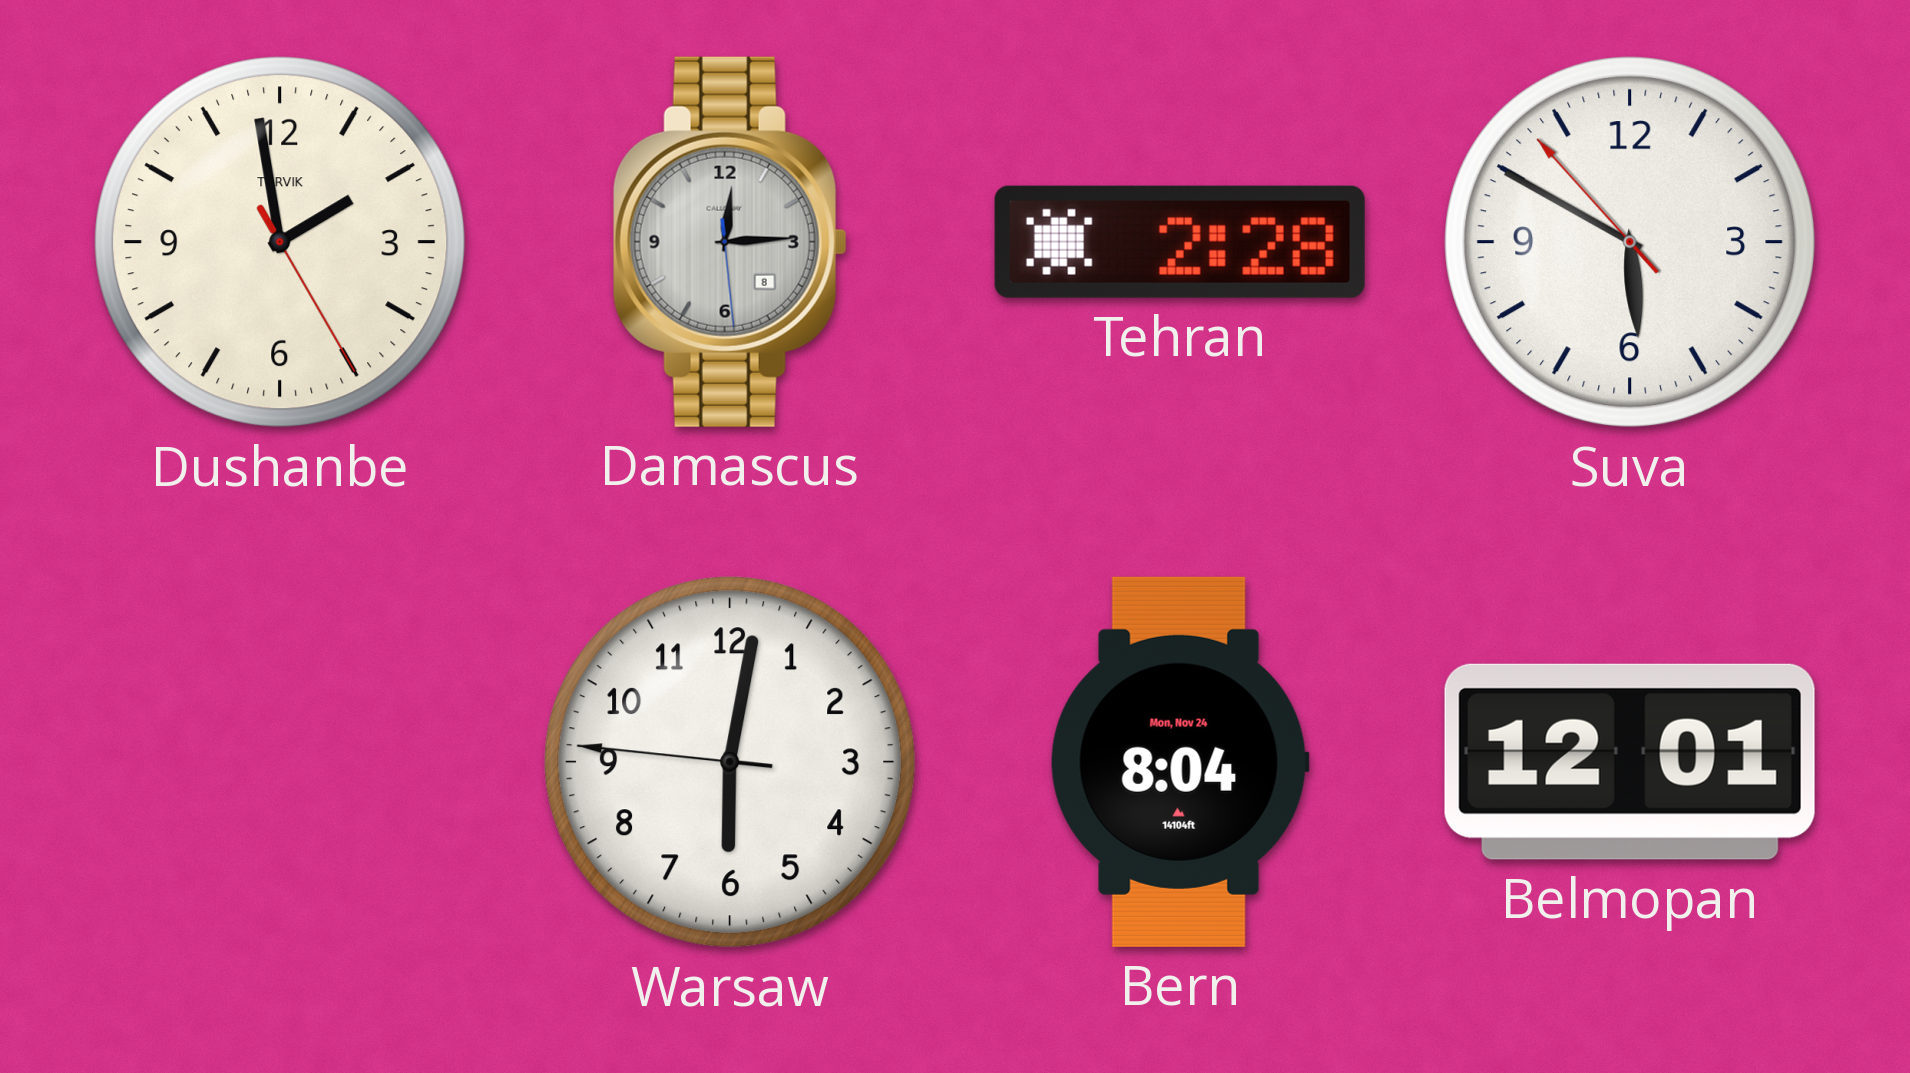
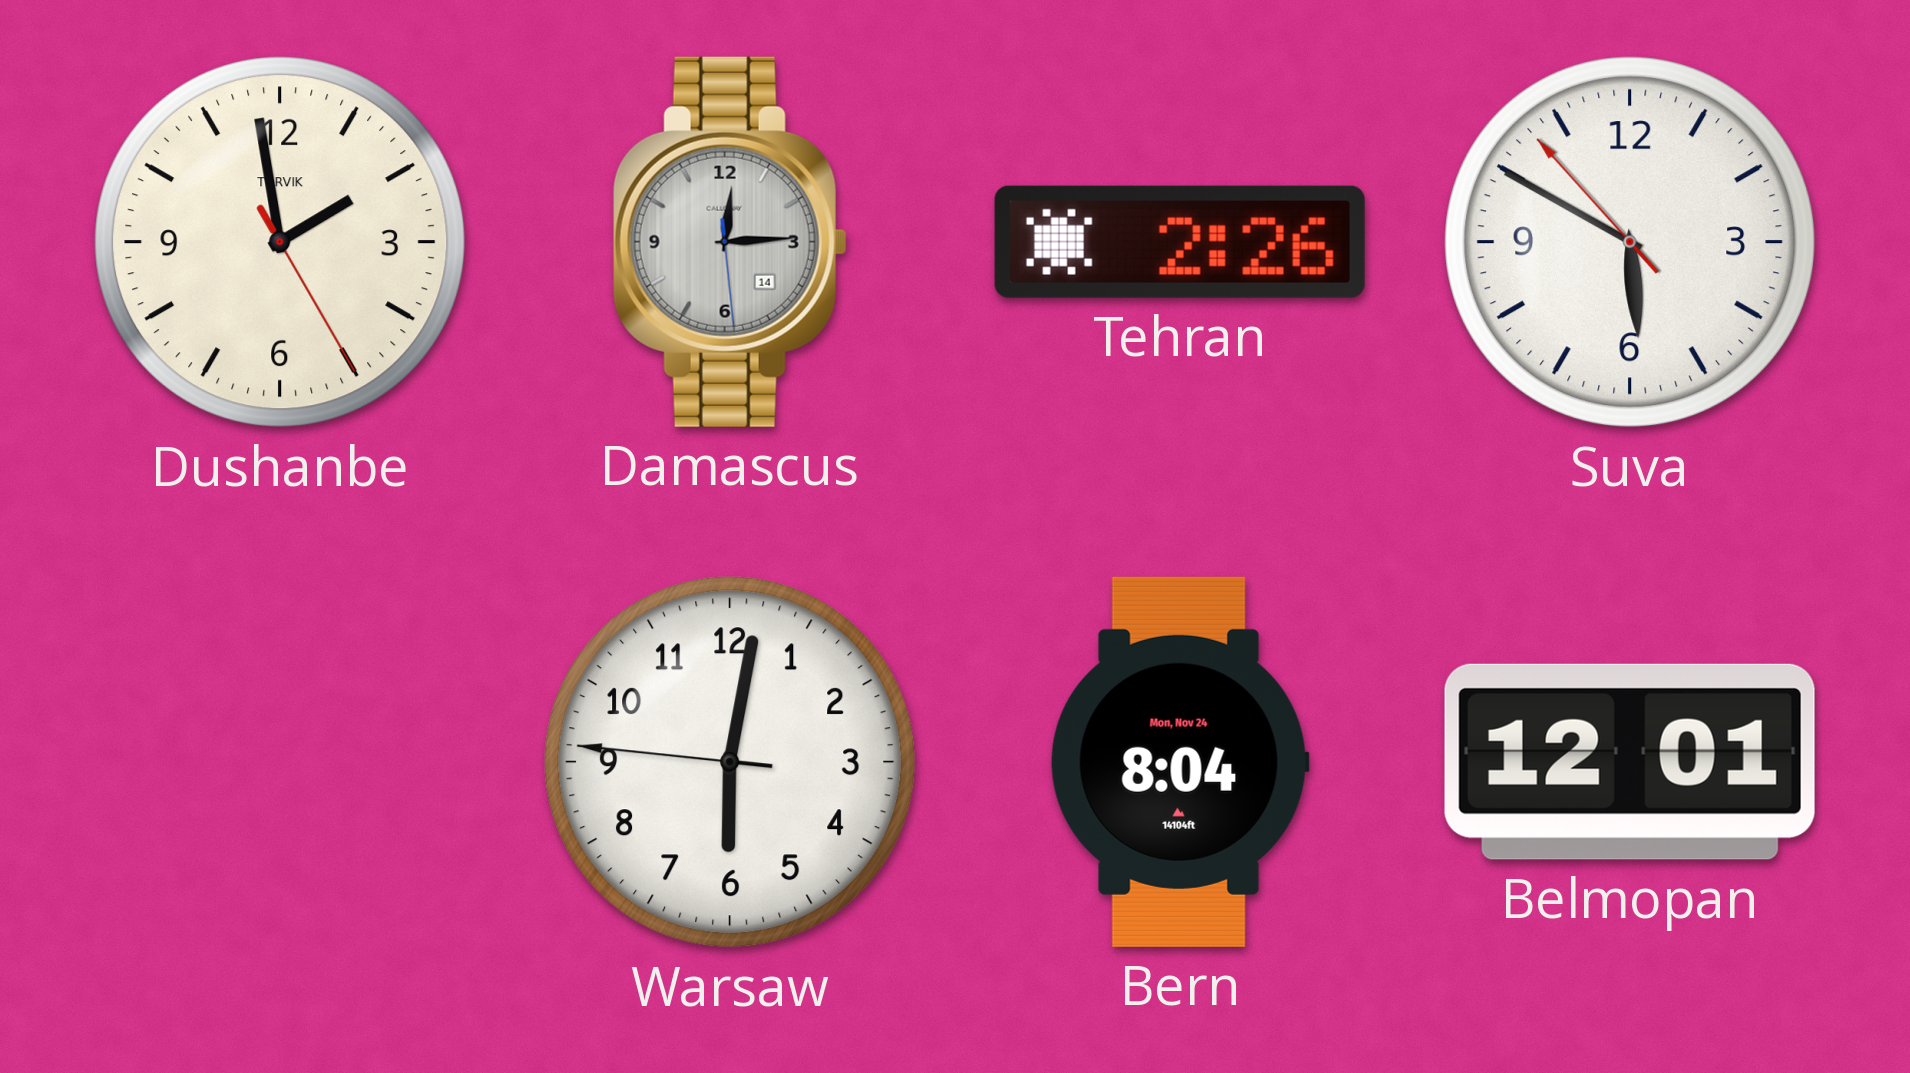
Damascus date: 8 -> 14 (730, 242)
Tehran: 2:28 -> 2:26 (1180, 242)
